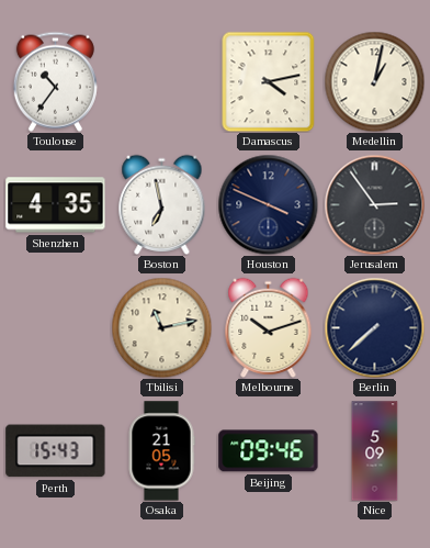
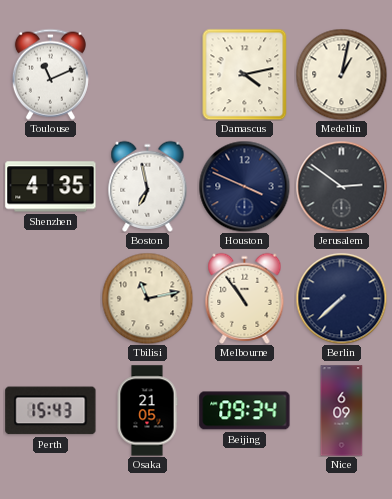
Toulouse: 10:36 -> 11:11 (50, 74)
Jerusalem: 2:54 -> 2:51 (341, 186)
Melbourne: 10:12 -> 10:54 (245, 298)
Beijing: 09:46 -> 09:34 (245, 411)
Nice: 5:09 -> 6:09 (342, 411)
